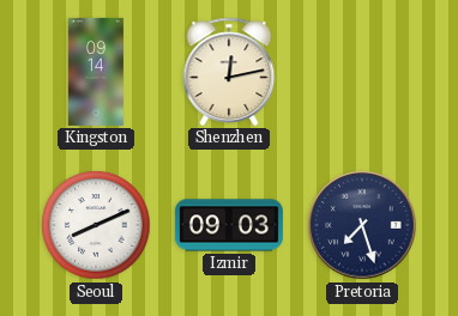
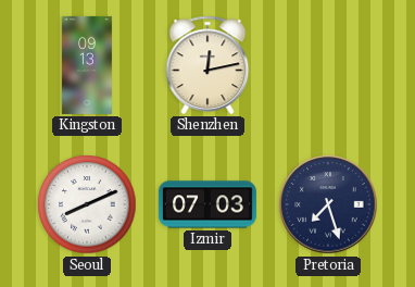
Kingston: 09:14 -> 09:13 (87, 65)
Izmir: 09:03 -> 07:03 (207, 204)
